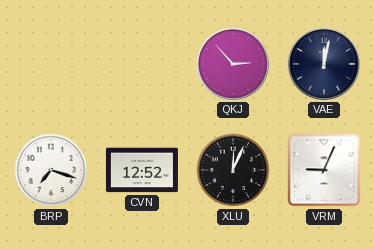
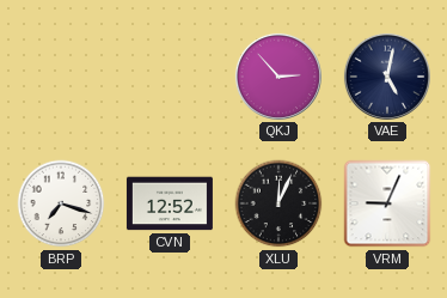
VAE: 12:02 -> 5:02 (387, 77)
